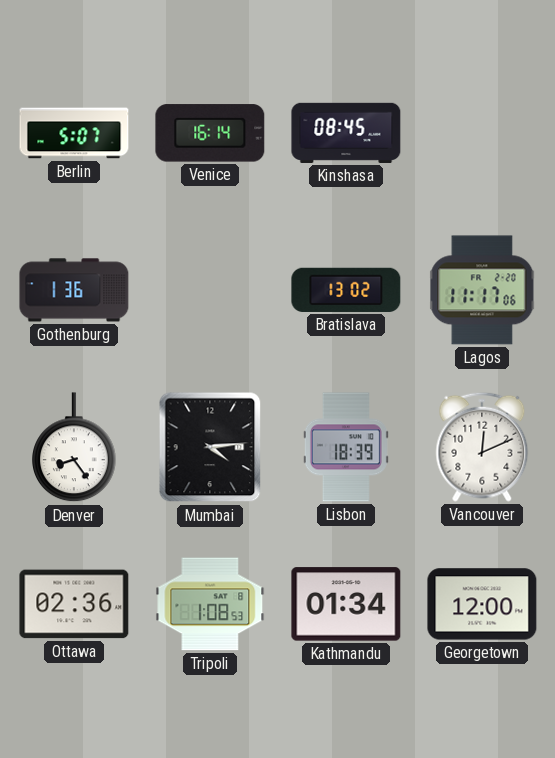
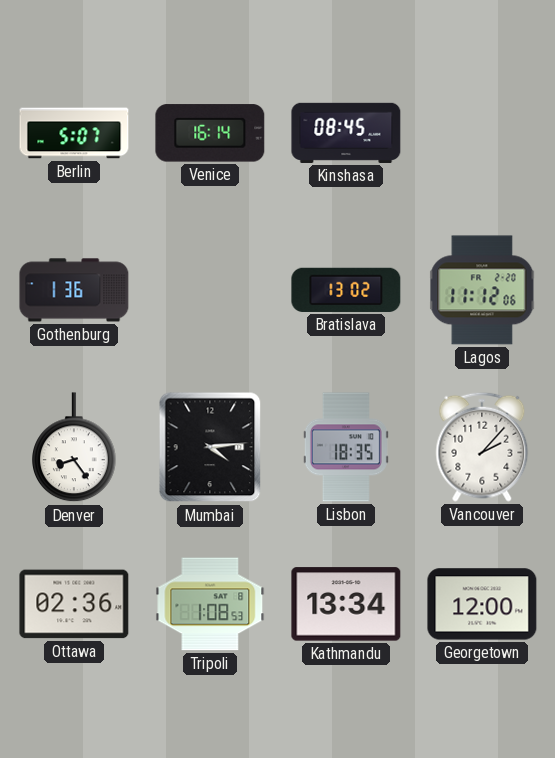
Lagos: 11:17 -> 11:12 (482, 290)
Lisbon: 18:39 -> 18:35 (346, 447)
Vancouver: 12:11 -> 2:07 (482, 447)
Kathmandu: 01:34 -> 13:34 (346, 604)
